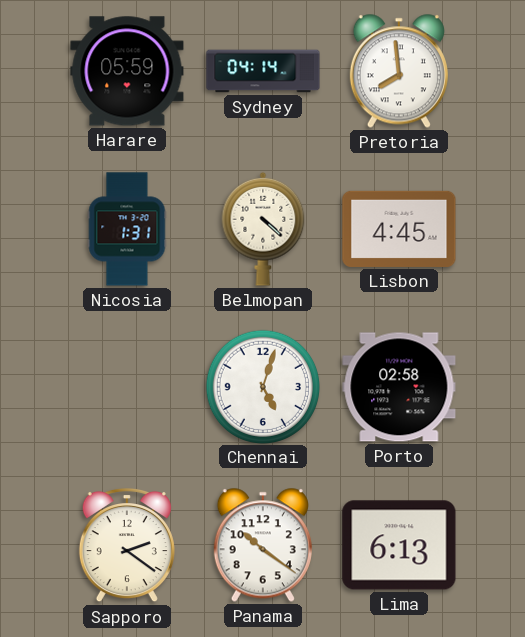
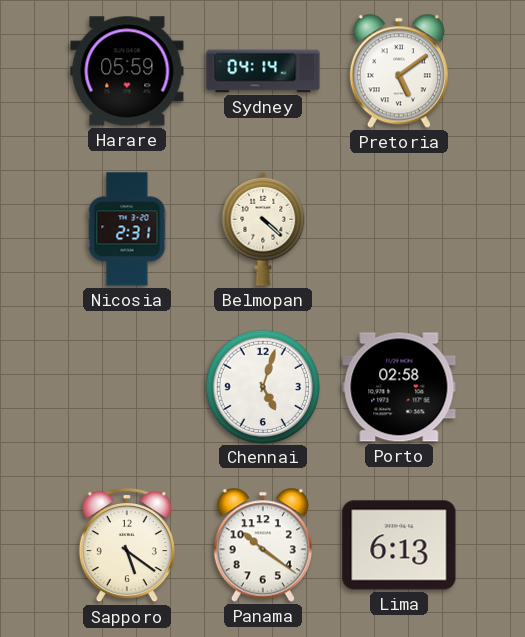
Pretoria: 7:59 -> 5:09 (399, 71)
Nicosia: 1:31 -> 2:31 (127, 229)
Lisbon: 4:45 -> none (399, 229)
Sapporo: 2:21 -> 5:21 (127, 545)
